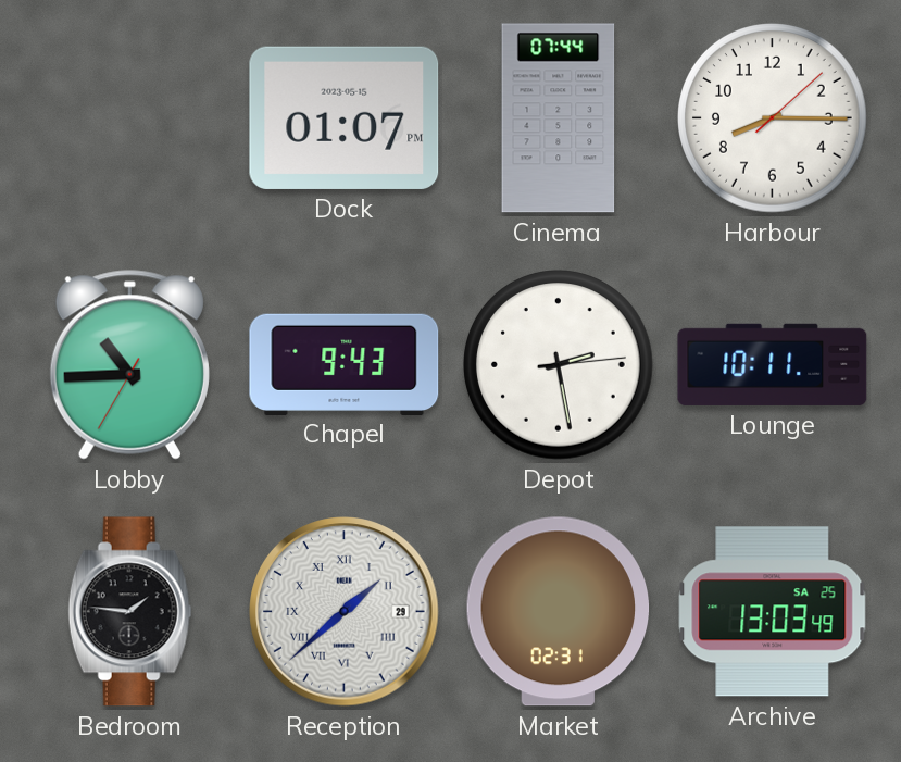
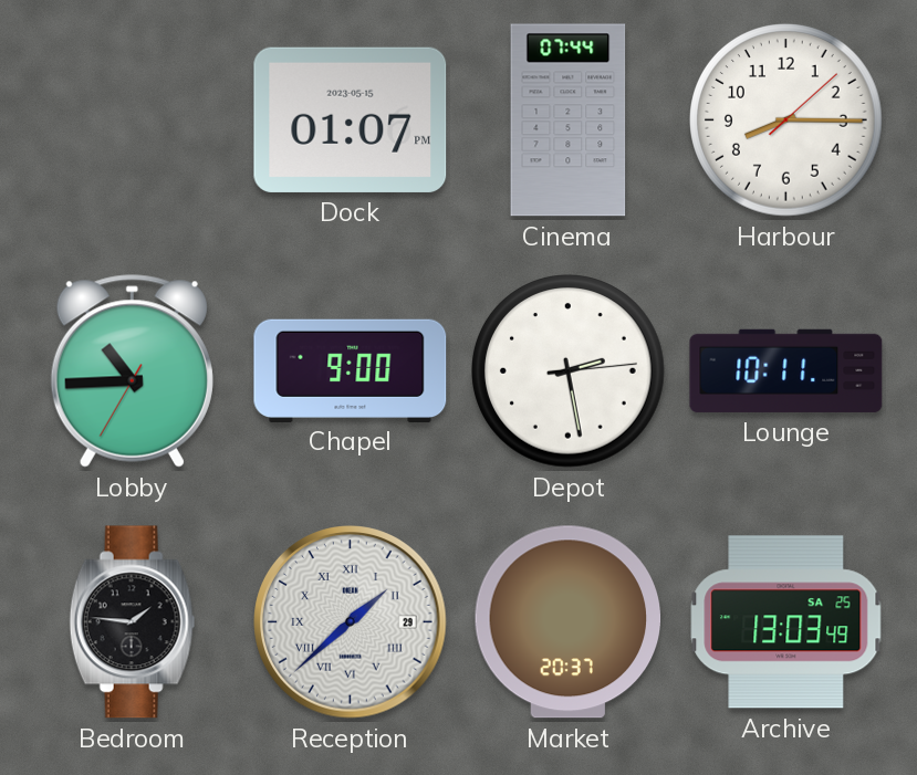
Chapel: 9:43 -> 9:00 (351, 370)
Market: 02:31 -> 20:37 (569, 622)
